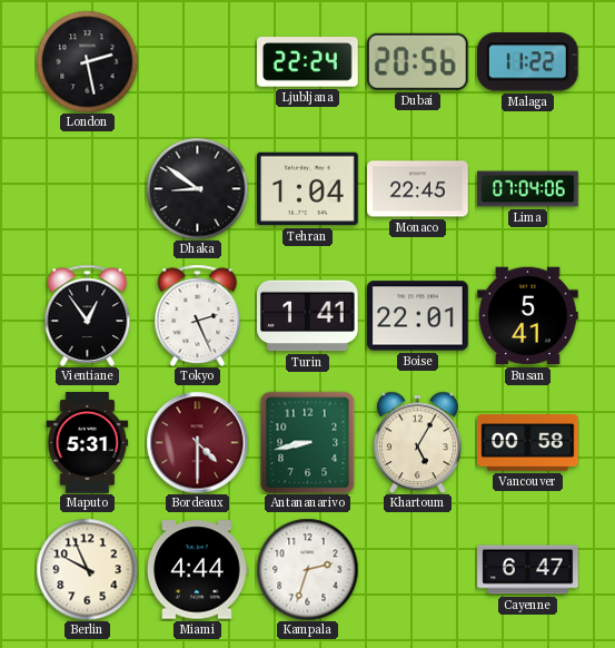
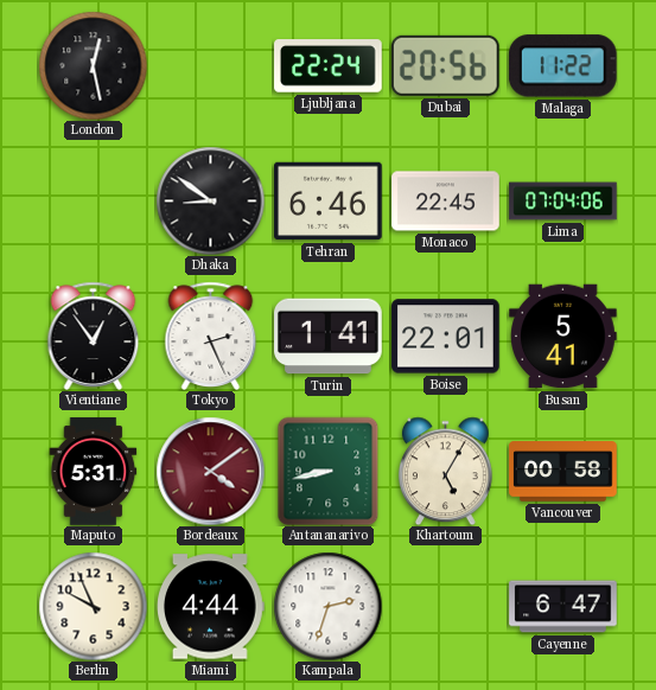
London: 2:28 -> 12:28 (93, 65)
Tehran: 1:04 -> 6:46 (329, 202)
Bordeaux: 4:30 -> 4:09 (210, 471)
